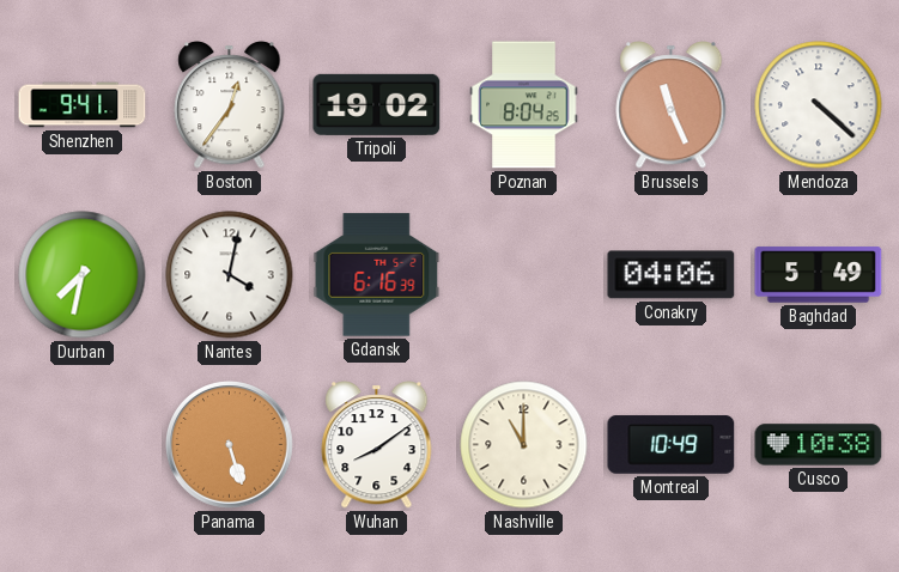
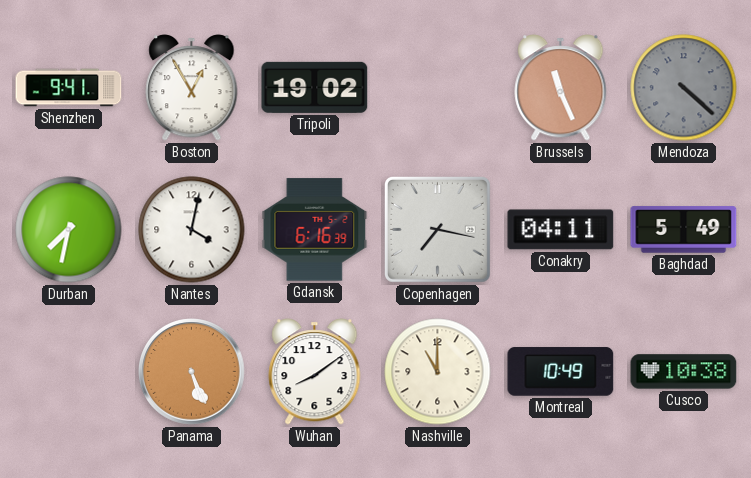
Boston: 12:36 -> 12:55 (192, 88)
Poznan: 8:04 -> none (524, 105)
Mendoza dial: white -> grey (684, 88)
Copenhagen: none -> 7:17 (437, 229)
Conakry: 04:06 -> 04:11 (561, 230)
Panama: 5:27 -> 5:26 (192, 372)
